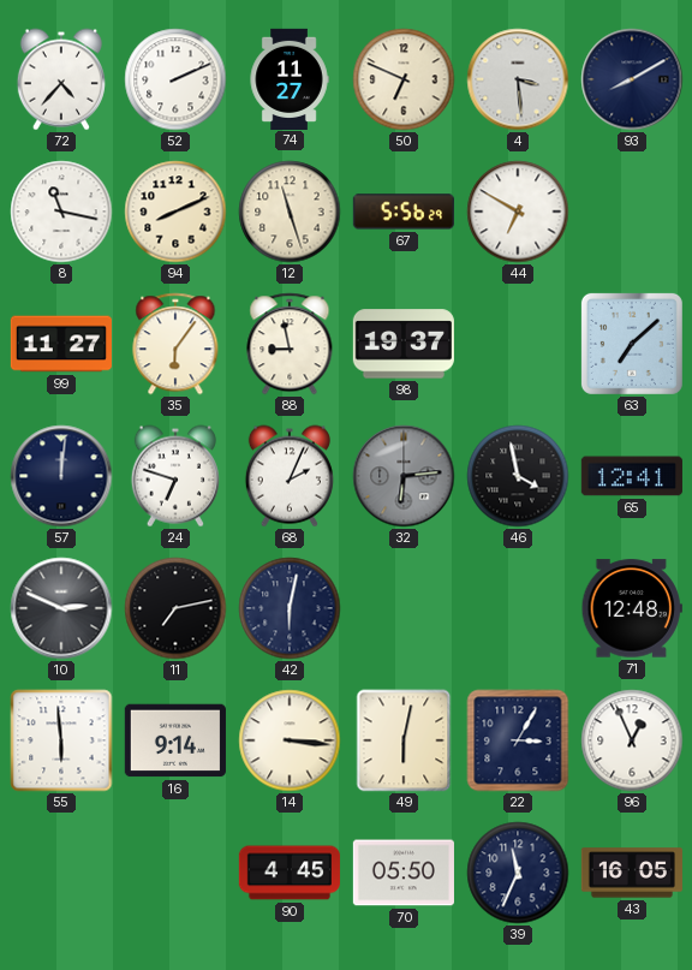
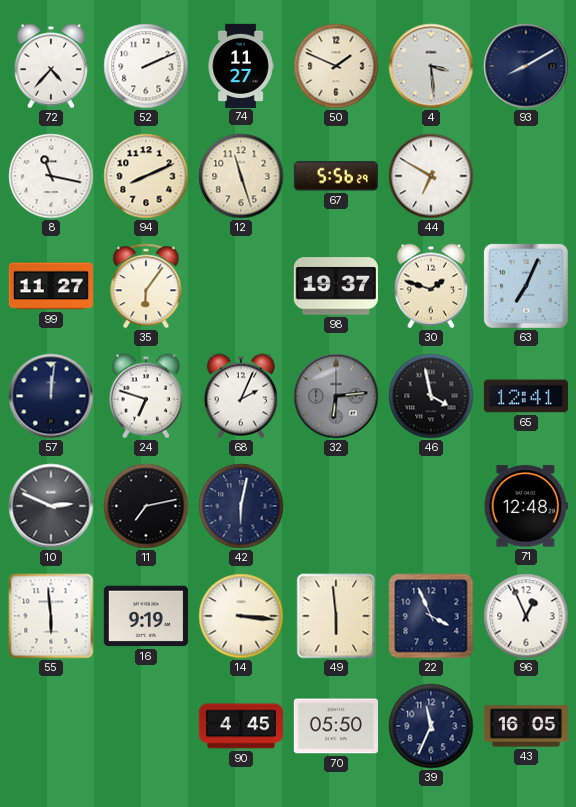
50: 6:49 -> 1:49 (336, 66)
88: 8:58 -> none (290, 344)
30: none -> 1:48 (431, 286)
63: 7:08 -> 7:04 (526, 286)
16: 9:14 -> 9:19 (146, 616)
49: 6:02 -> 5:59 (336, 616)
22: 3:05 -> 3:56 (431, 616)
